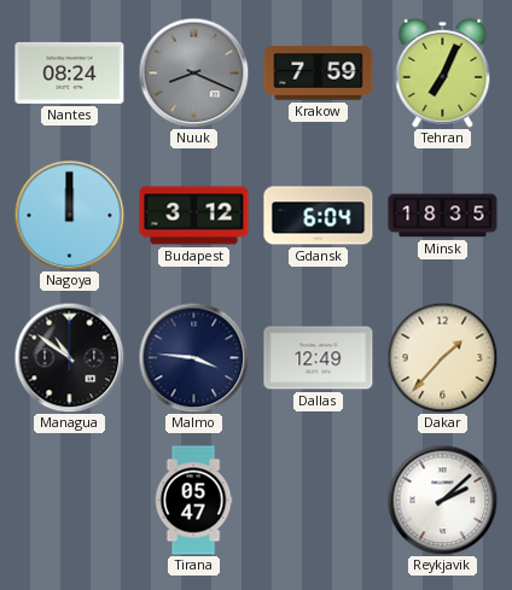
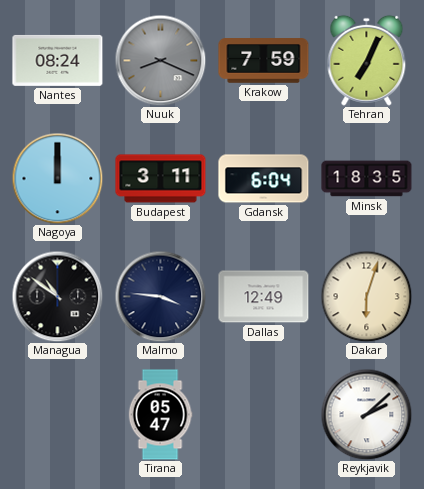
Budapest: 3:12 -> 3:11 (161, 179)
Dakar: 1:37 -> 6:03 (366, 296)
